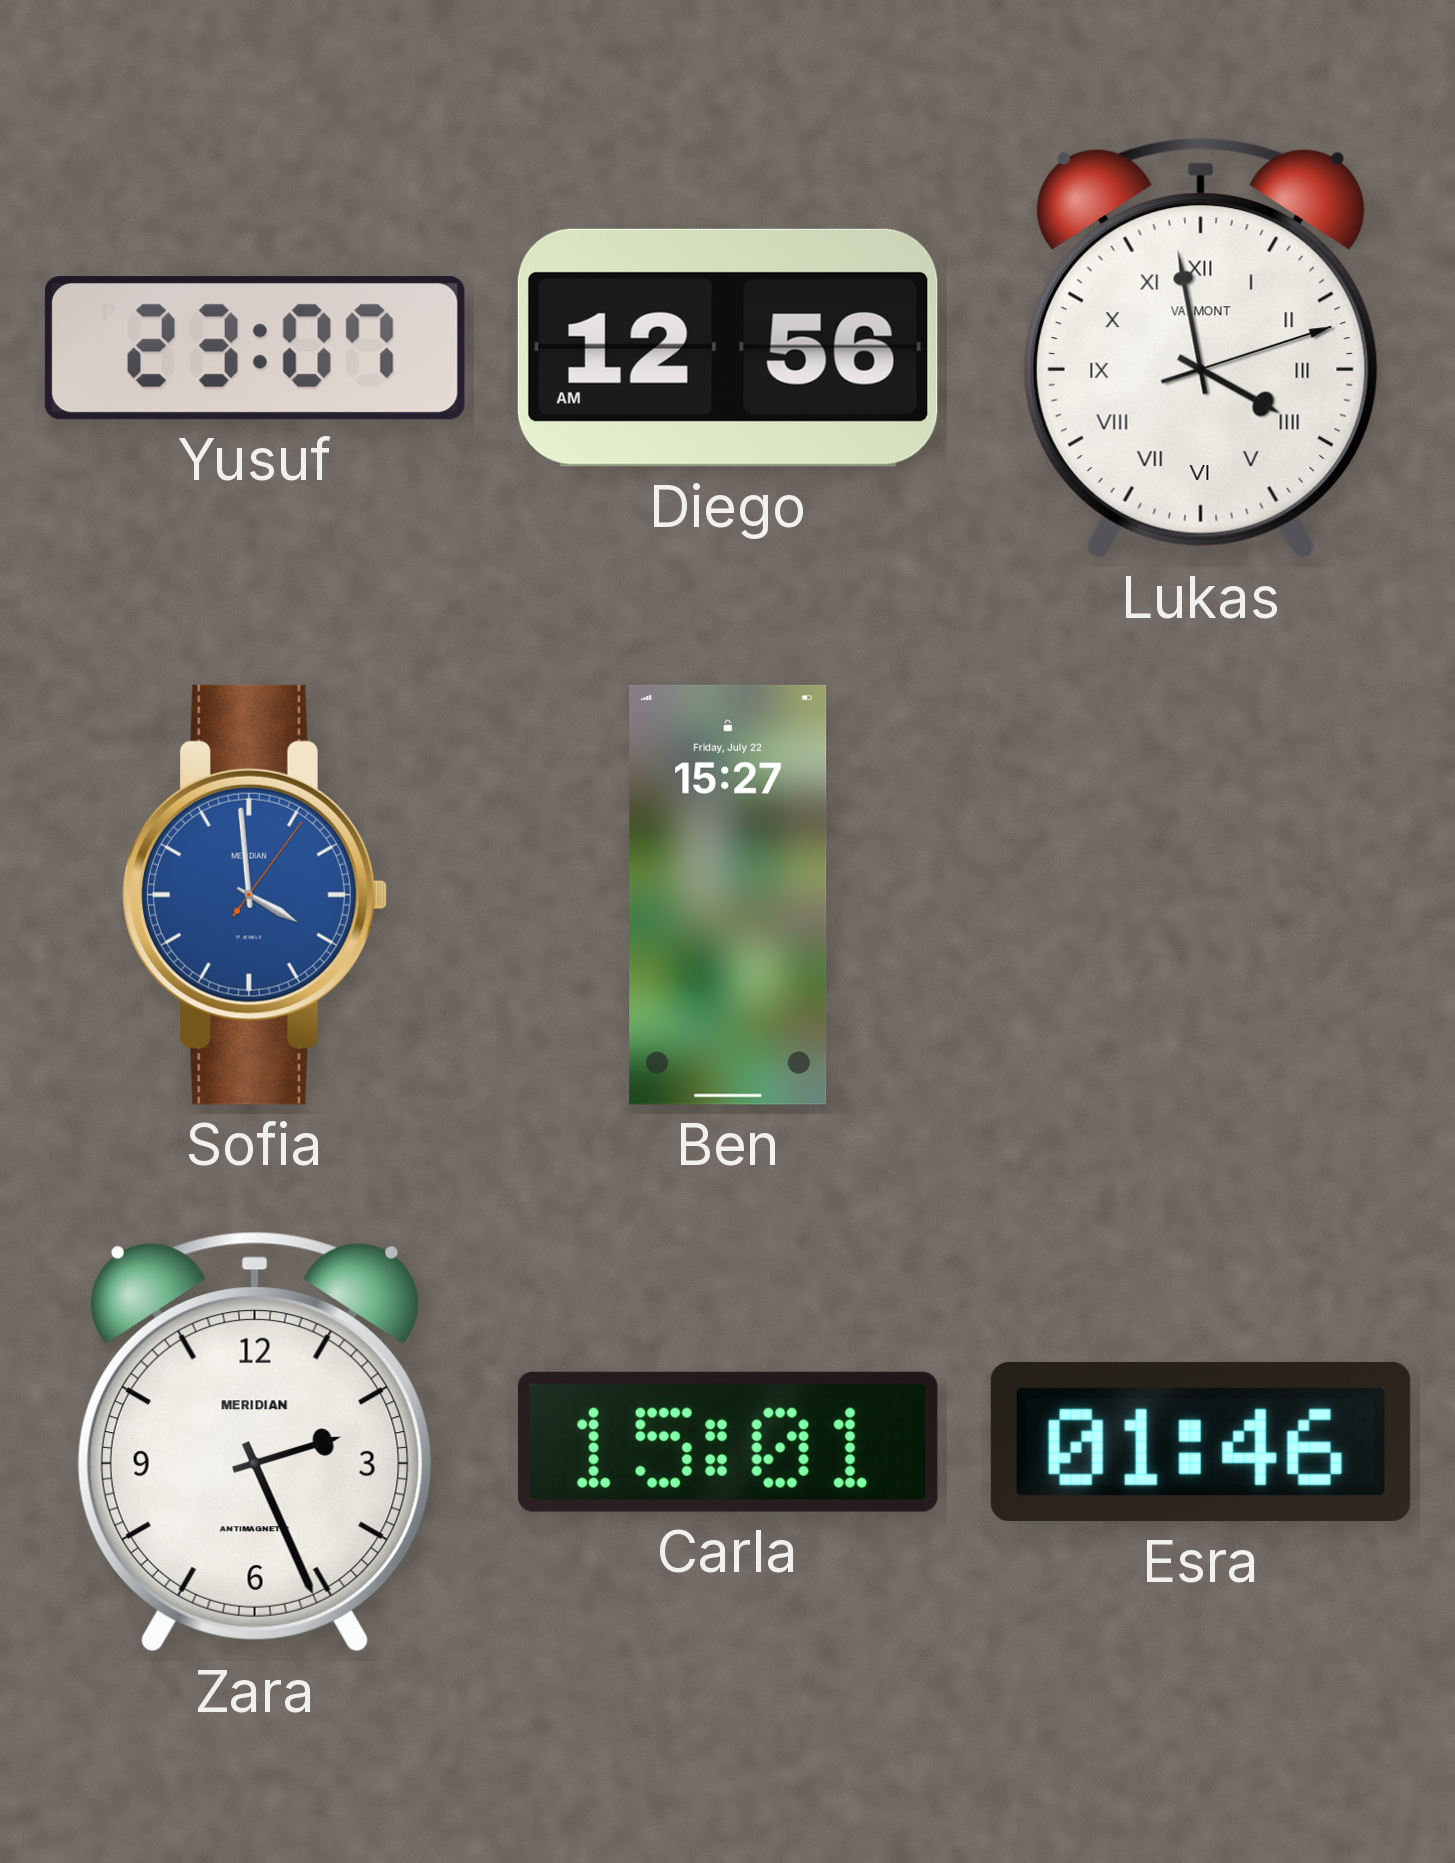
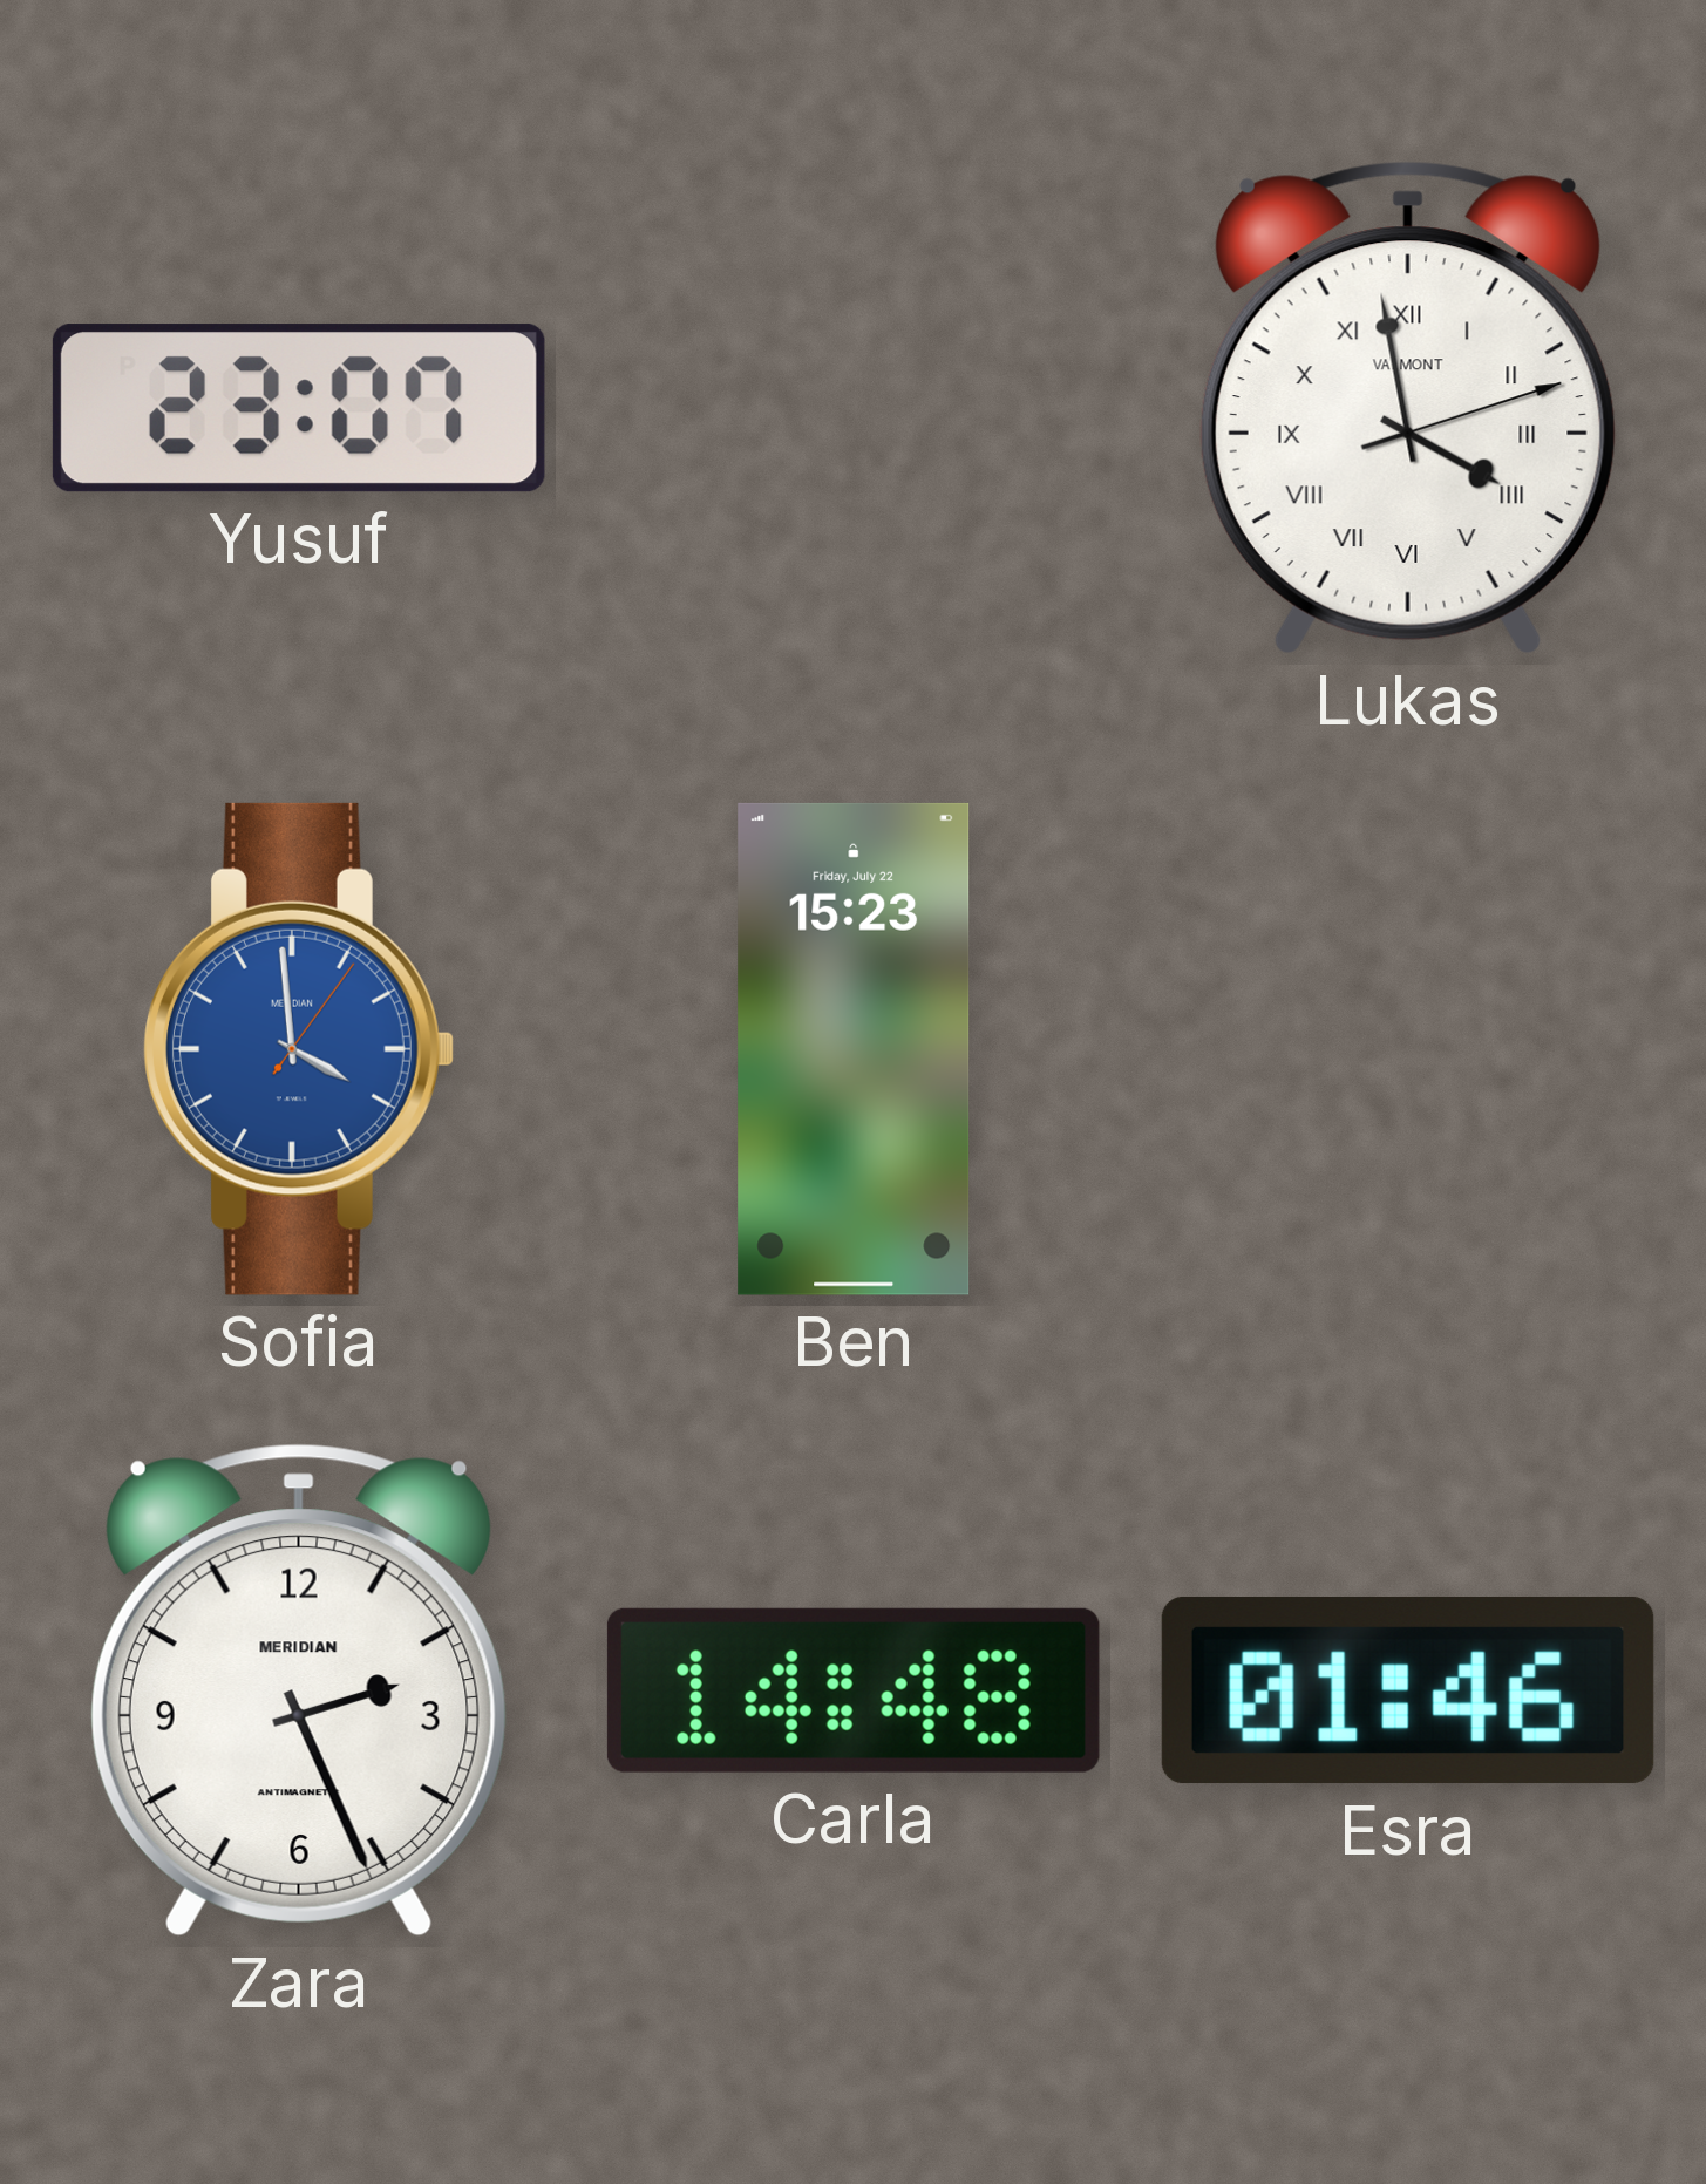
Diego: 12:56 -> none (728, 348)
Ben: 15:27 -> 15:23 (854, 1049)
Carla: 15:01 -> 14:48 (854, 1690)
